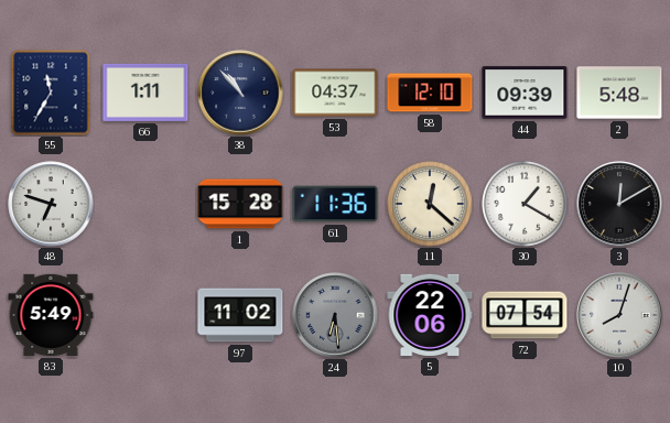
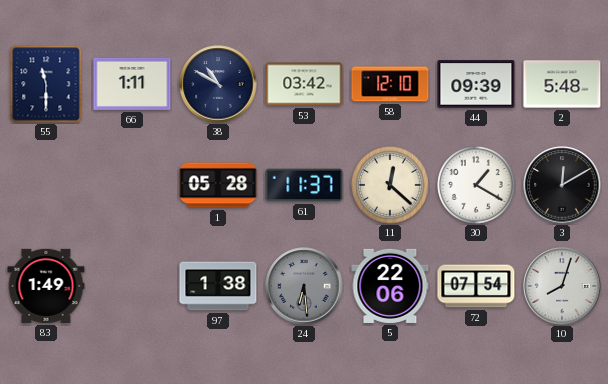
55: 11:35 -> 11:30 (46, 84)
38: 10:53 -> 10:50 (218, 84)
53: 04:37 -> 03:42 (304, 84)
48: 6:48 -> none (51, 204)
1: 15:28 -> 05:28 (218, 185)
61: 11:36 -> 11:37 (304, 185)
83: 5:49 -> 1:49 (46, 286)
97: 11:02 -> 1:38 (218, 286)
